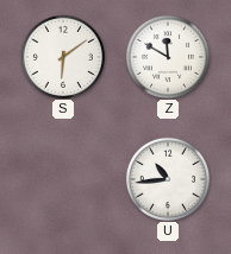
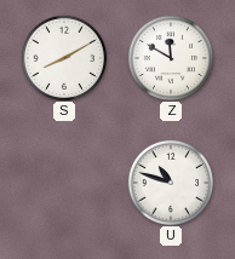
S: 6:09 -> 8:10 (63, 57)
U: 10:44 -> 10:48 (170, 182)
